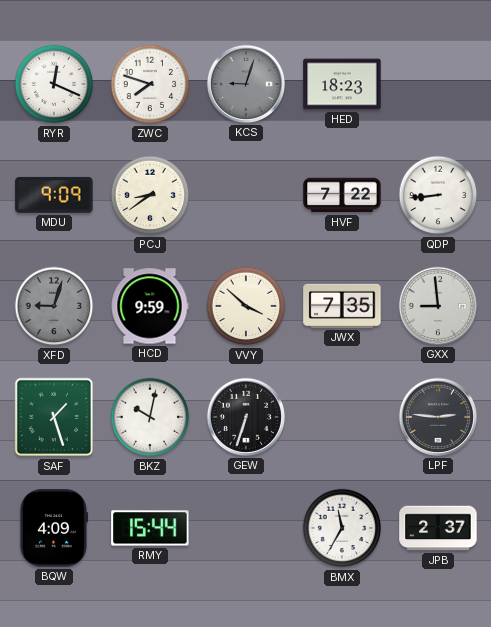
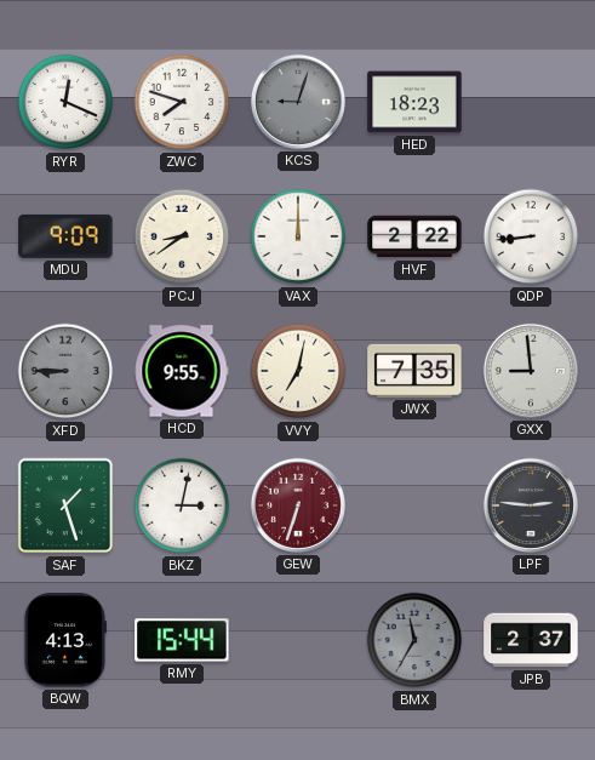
VAX: none -> 12:00 (298, 236)
HVF: 7:22 -> 2:22 (414, 236)
XFD: 9:03 -> 8:45 (65, 371)
HCD: 9:59 -> 9:55 (182, 371)
VVY: 3:52 -> 7:02 (298, 371)
BKZ: 10:02 -> 3:02 (182, 505)
GEW dial: black -> burgundy (298, 505)
BQW: 4:09 -> 4:13 (64, 640)
BMX dial: white -> grey (414, 640)
